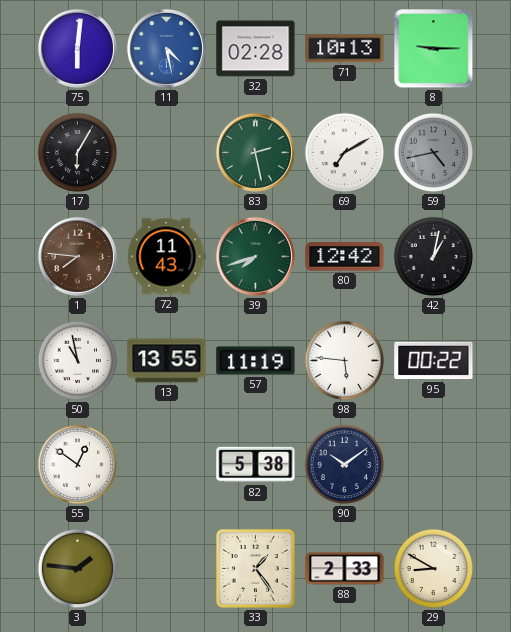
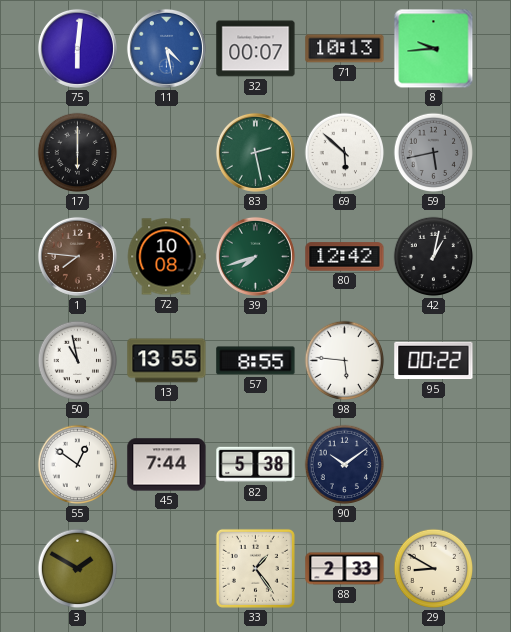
32: 02:28 -> 00:07 (256, 49)
8: 9:15 -> 9:44 (434, 49)
17: 6:05 -> 6:00 (78, 153)
69: 7:10 -> 5:52 (345, 153)
59: 4:43 -> 5:43 (434, 153)
72: 11:43 -> 10:08 (166, 257)
57: 11:19 -> 8:55 (256, 361)
45: none -> 7:44 (167, 465)
3: 1:46 -> 1:50 (78, 569)
